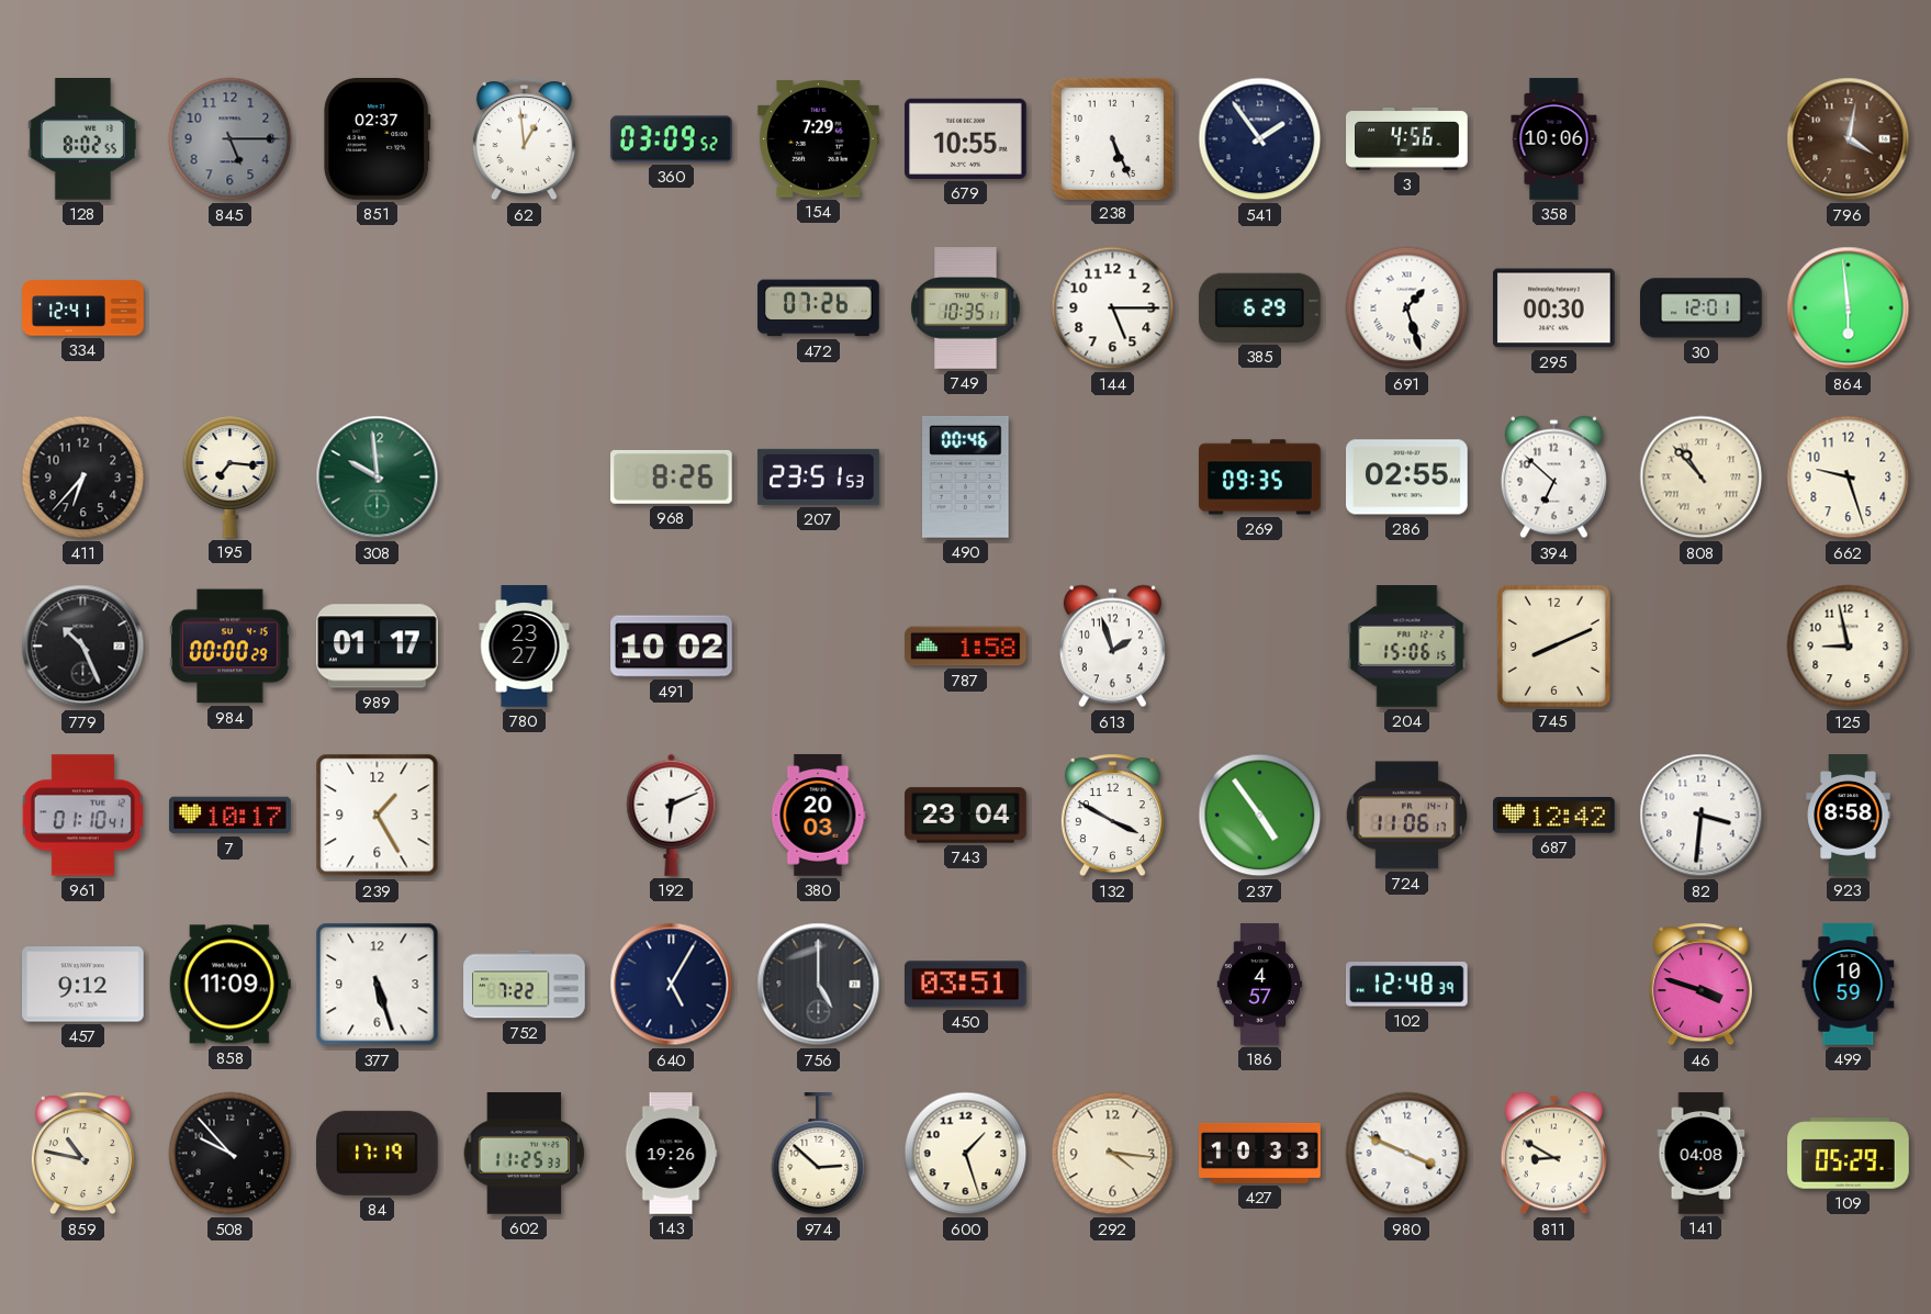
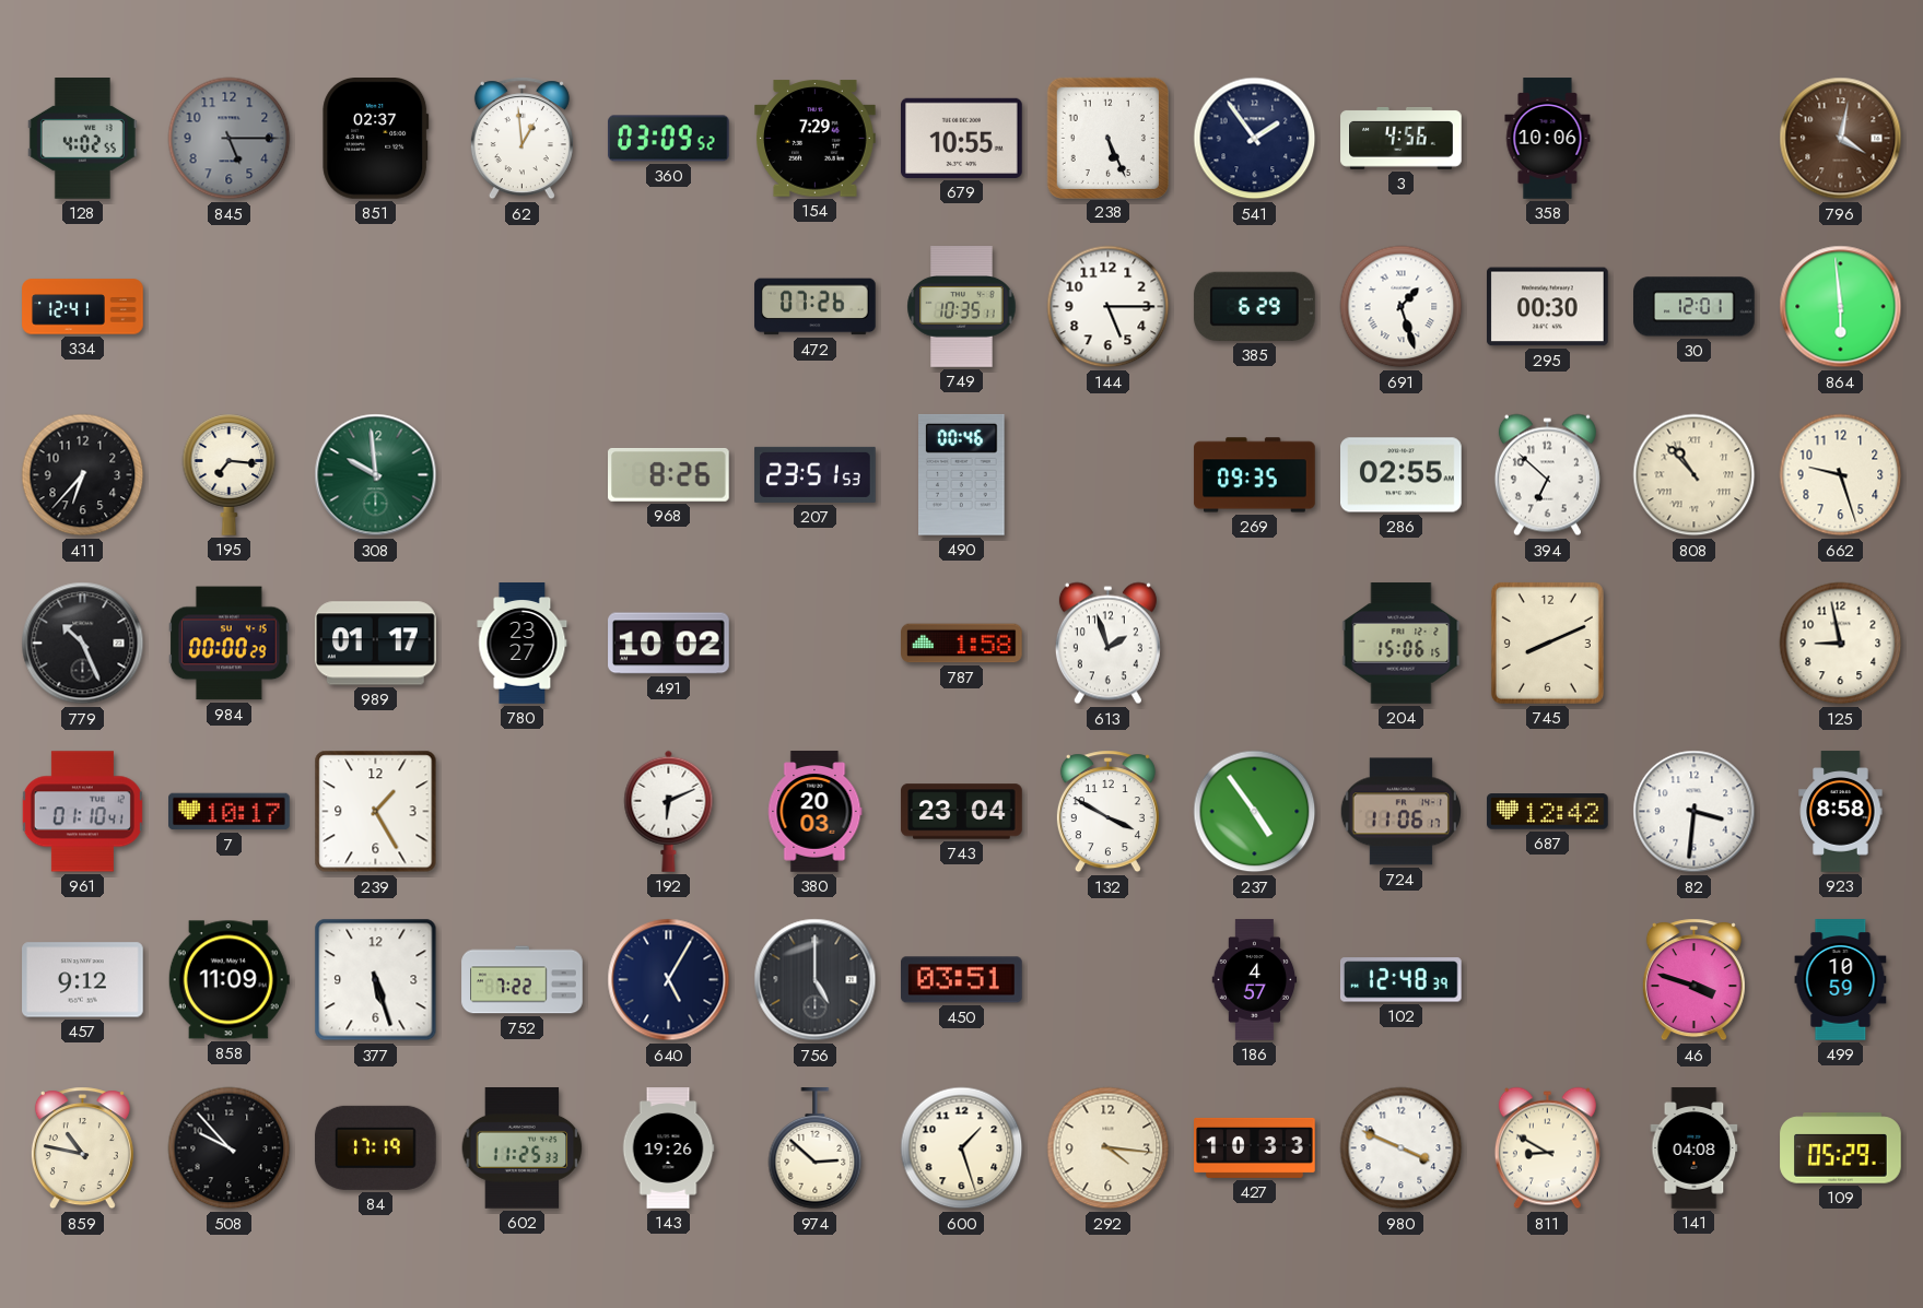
128: 8:02 -> 4:02 (82, 139)
